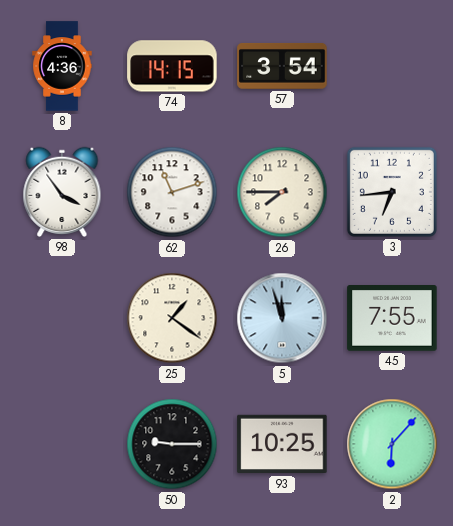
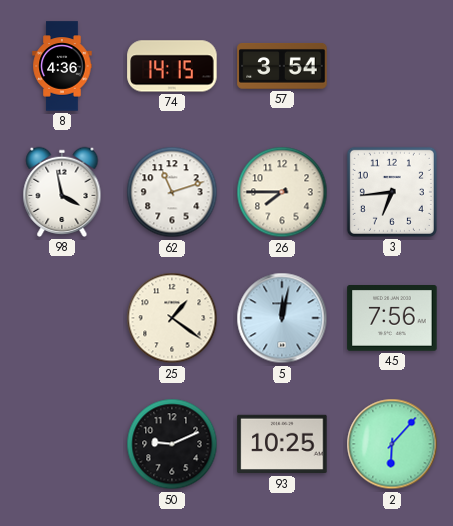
98: 3:54 -> 3:58 (62, 192)
5: 11:57 -> 12:02 (282, 318)
45: 7:55 -> 7:56 (392, 318)
50: 9:15 -> 9:11 (172, 444)
